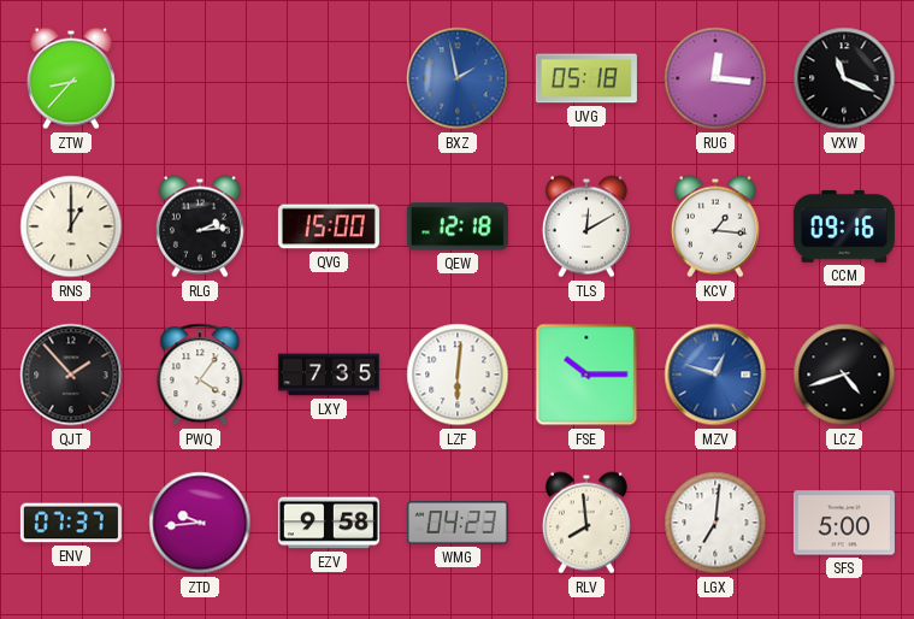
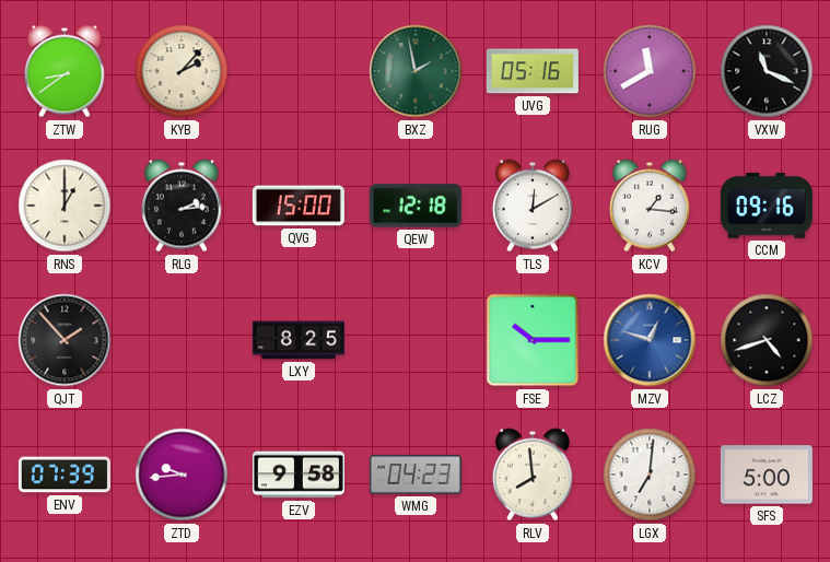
ZTW: 8:37 -> 8:39 (65, 71)
KYB: none -> 2:07 (182, 71)
BXZ dial: blue -> green (416, 71)
UVG: 05:18 -> 05:16 (533, 71)
RUG: 12:16 -> 11:40 (650, 71)
PWQ: 4:06 -> none (200, 375)
LXY: 7:35 -> 8:25 (299, 340)
LZF: 6:01 -> none (458, 375)
ENV: 07:37 -> 07:39 (65, 475)
